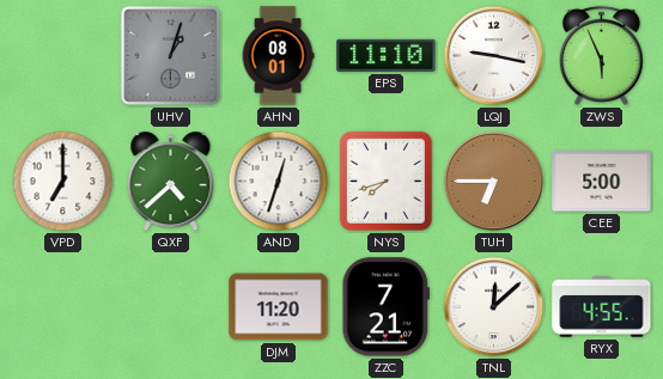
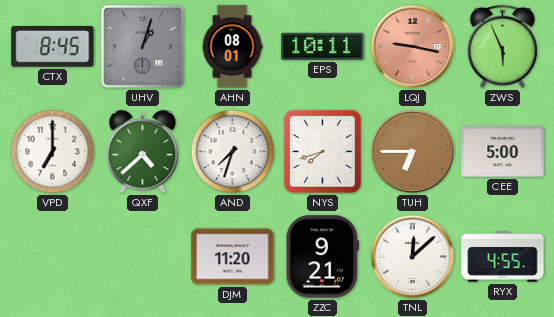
CTX: none -> 8:45 (53, 47)
EPS: 11:10 -> 10:11 (323, 46)
LQJ dial: white -> salmon (413, 47)
AND: 12:33 -> 7:33 (233, 152)
ZZC: 7:21 -> 9:21 (322, 257)
